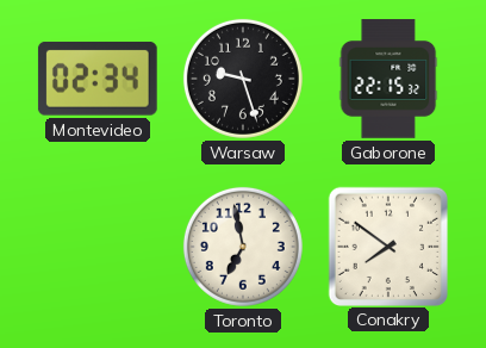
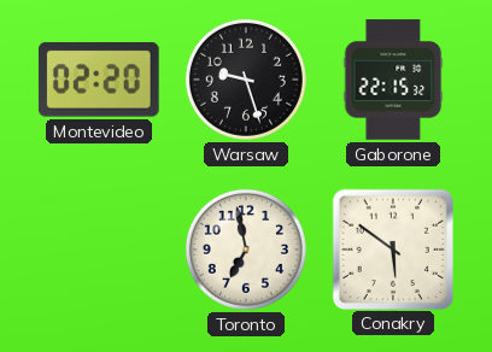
Montevideo: 02:34 -> 02:20 (99, 80)
Conakry: 7:51 -> 5:51 (392, 248)
